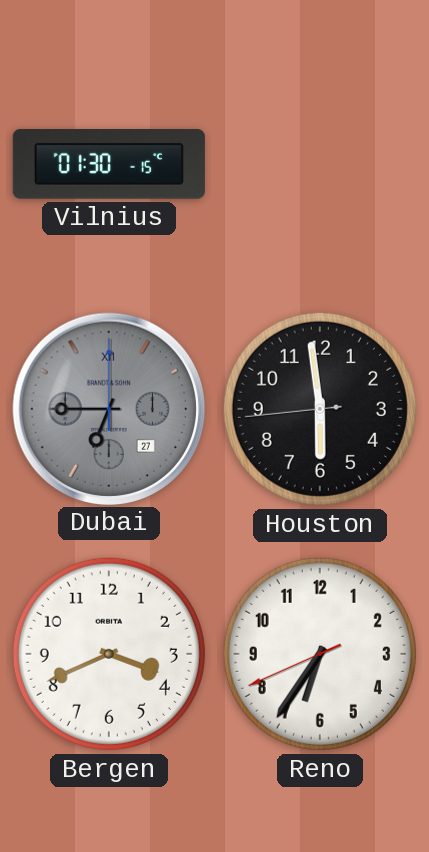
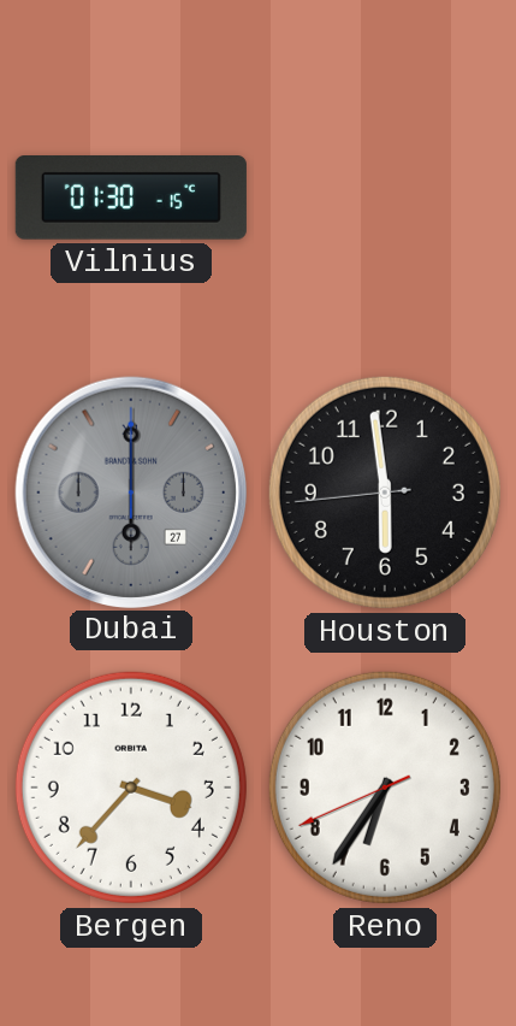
Dubai: 6:45 -> 6:00 (130, 491)
Bergen: 3:41 -> 3:37 (131, 788)
